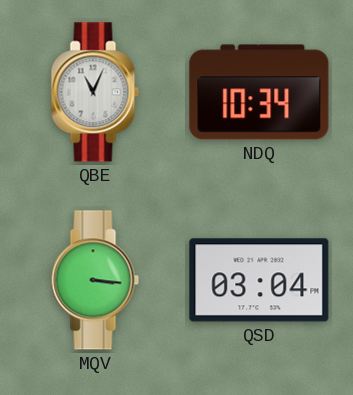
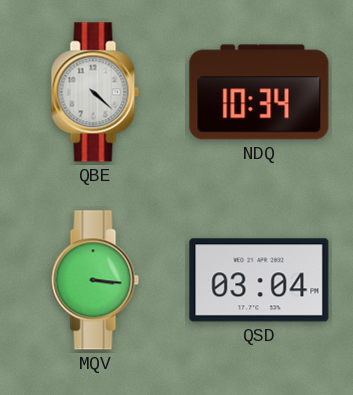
QBE: 11:04 -> 4:22 (95, 92)
